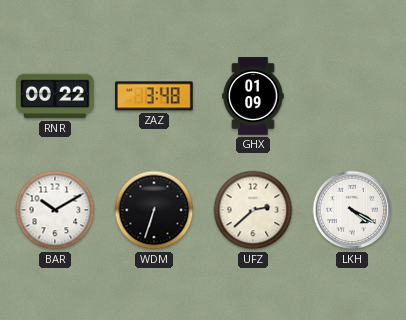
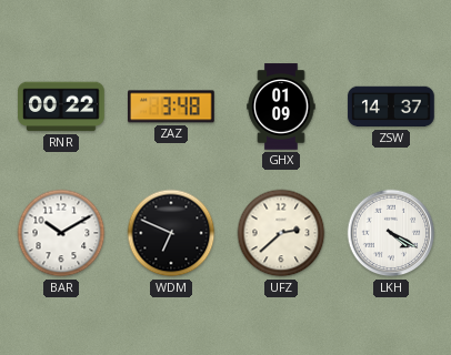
ZSW: none -> 14:37 (391, 106)
WDM: 6:33 -> 6:49 (171, 233)
